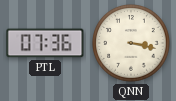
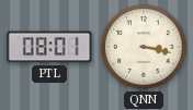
PTL: 07:36 -> 08:01 (49, 47)
